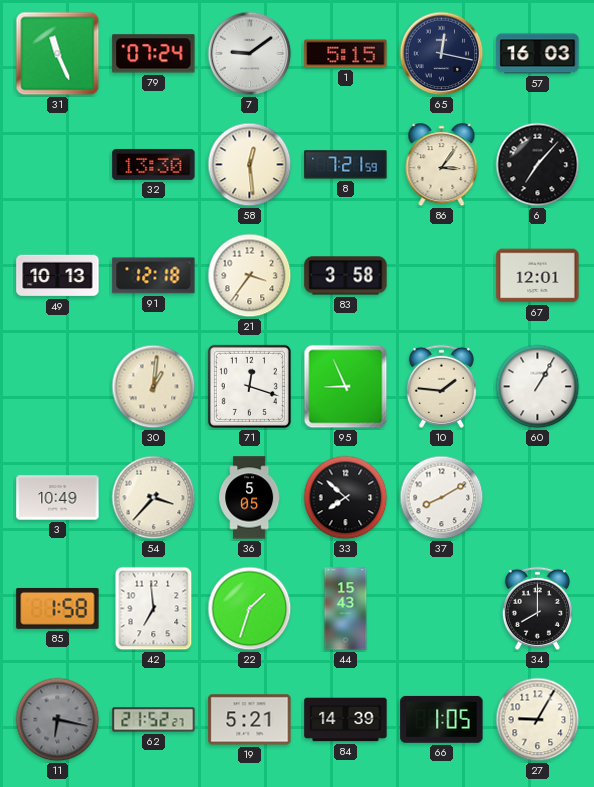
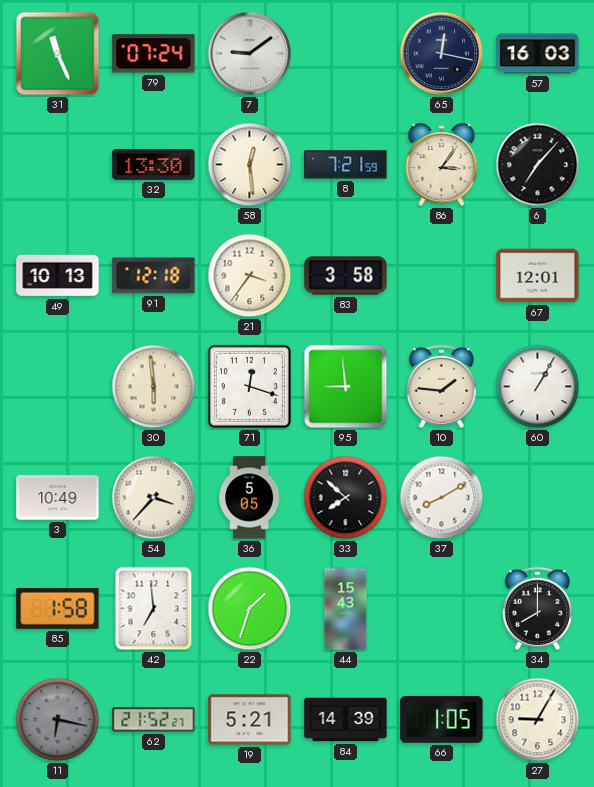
1: 5:15 -> none (346, 54)
30: 1:01 -> 5:59 (154, 387)
95: 8:56 -> 8:59 (346, 387)
